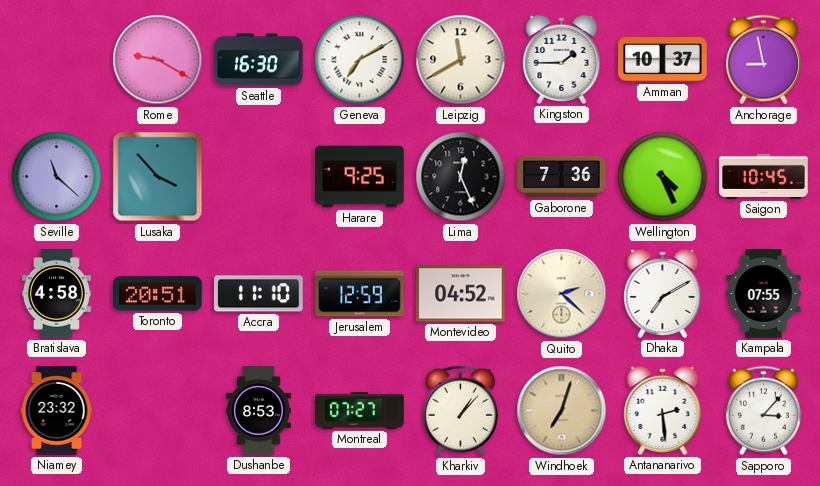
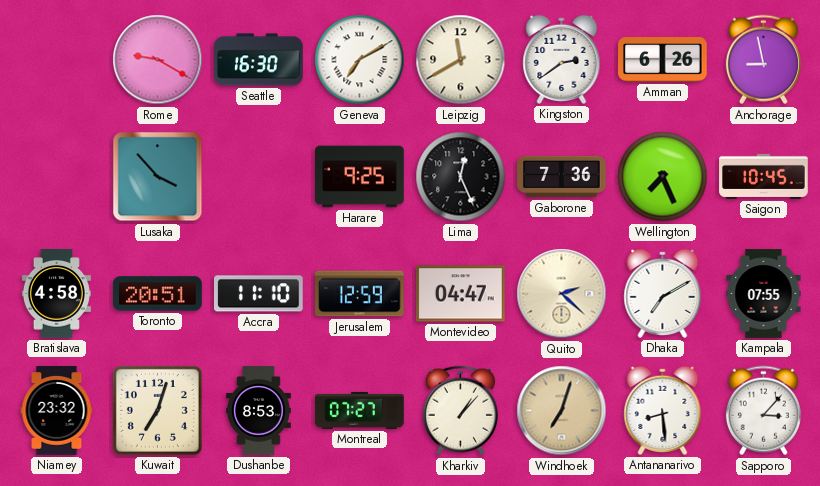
Kingston: 1:45 -> 2:39 (562, 59)
Amman: 10:37 -> 6:26 (663, 60)
Seville: 11:22 -> none (57, 177)
Wellington: 4:26 -> 7:26 (663, 177)
Montevideo: 04:52 -> 04:47 (461, 294)
Kuwait: none -> 7:03 (157, 410)
Antananarivo: 2:29 -> 8:29 (663, 410)
